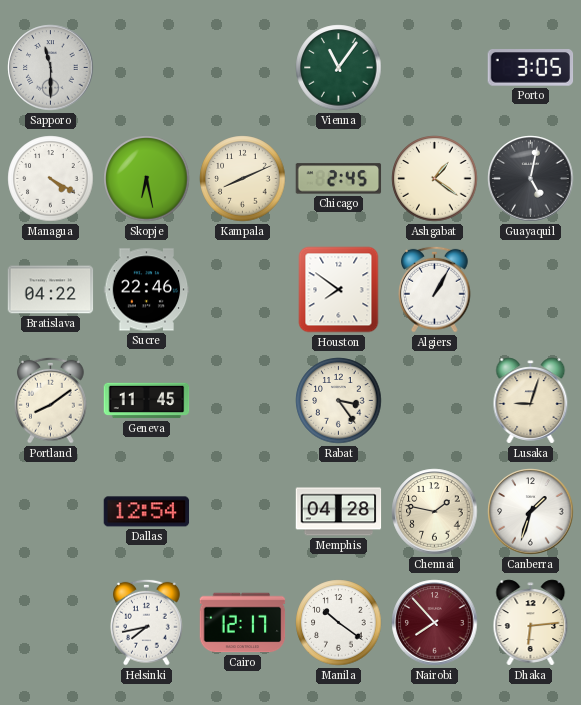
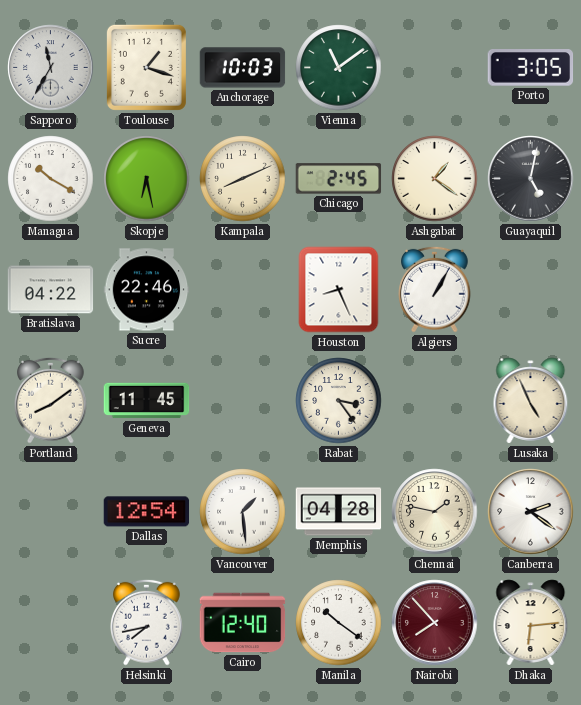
Sapporo: 11:30 -> 11:35 (51, 68)
Toulouse: none -> 1:18 (146, 67)
Anchorage: none -> 10:03 (243, 68)
Vienna: 11:06 -> 11:09 (339, 68)
Managua: 4:20 -> 10:20 (51, 179)
Houston: 7:51 -> 8:26 (339, 290)
Lusaka: 9:03 -> 4:56 (531, 401)
Vancouver: none -> 1:29 (243, 512)
Canberra: 1:33 -> 2:21 (531, 512)
Cairo: 12:17 -> 12:40 (243, 623)
